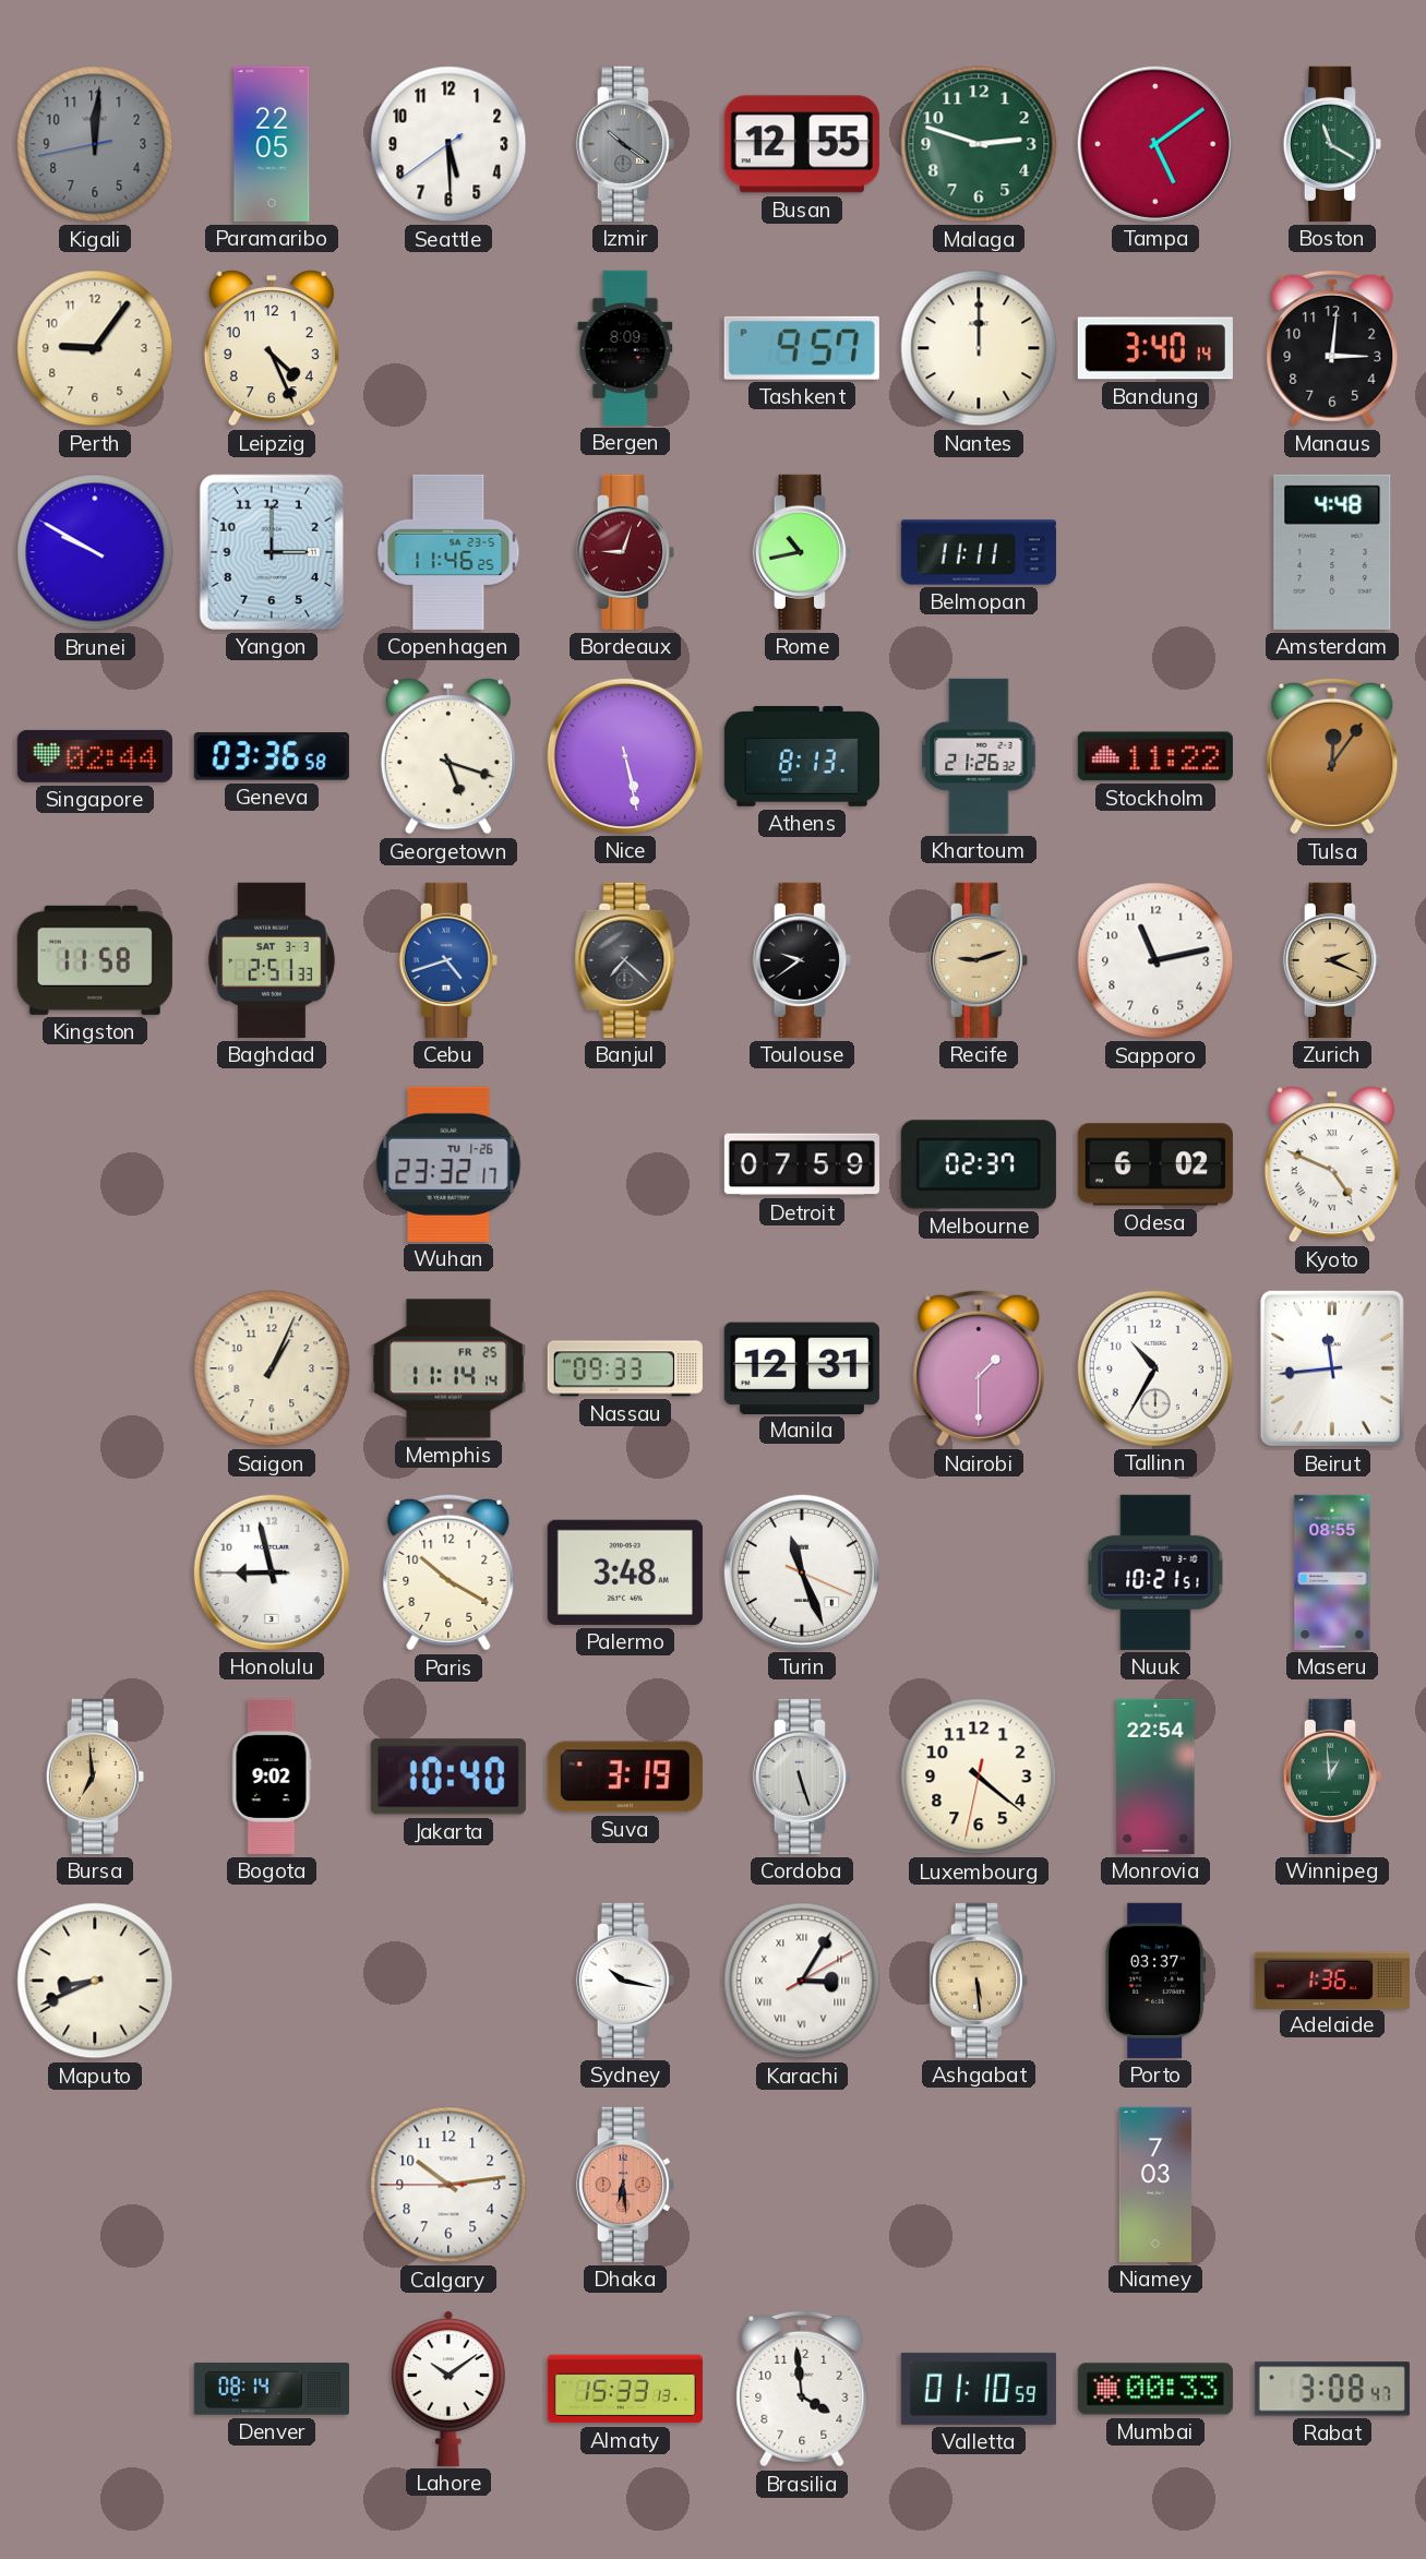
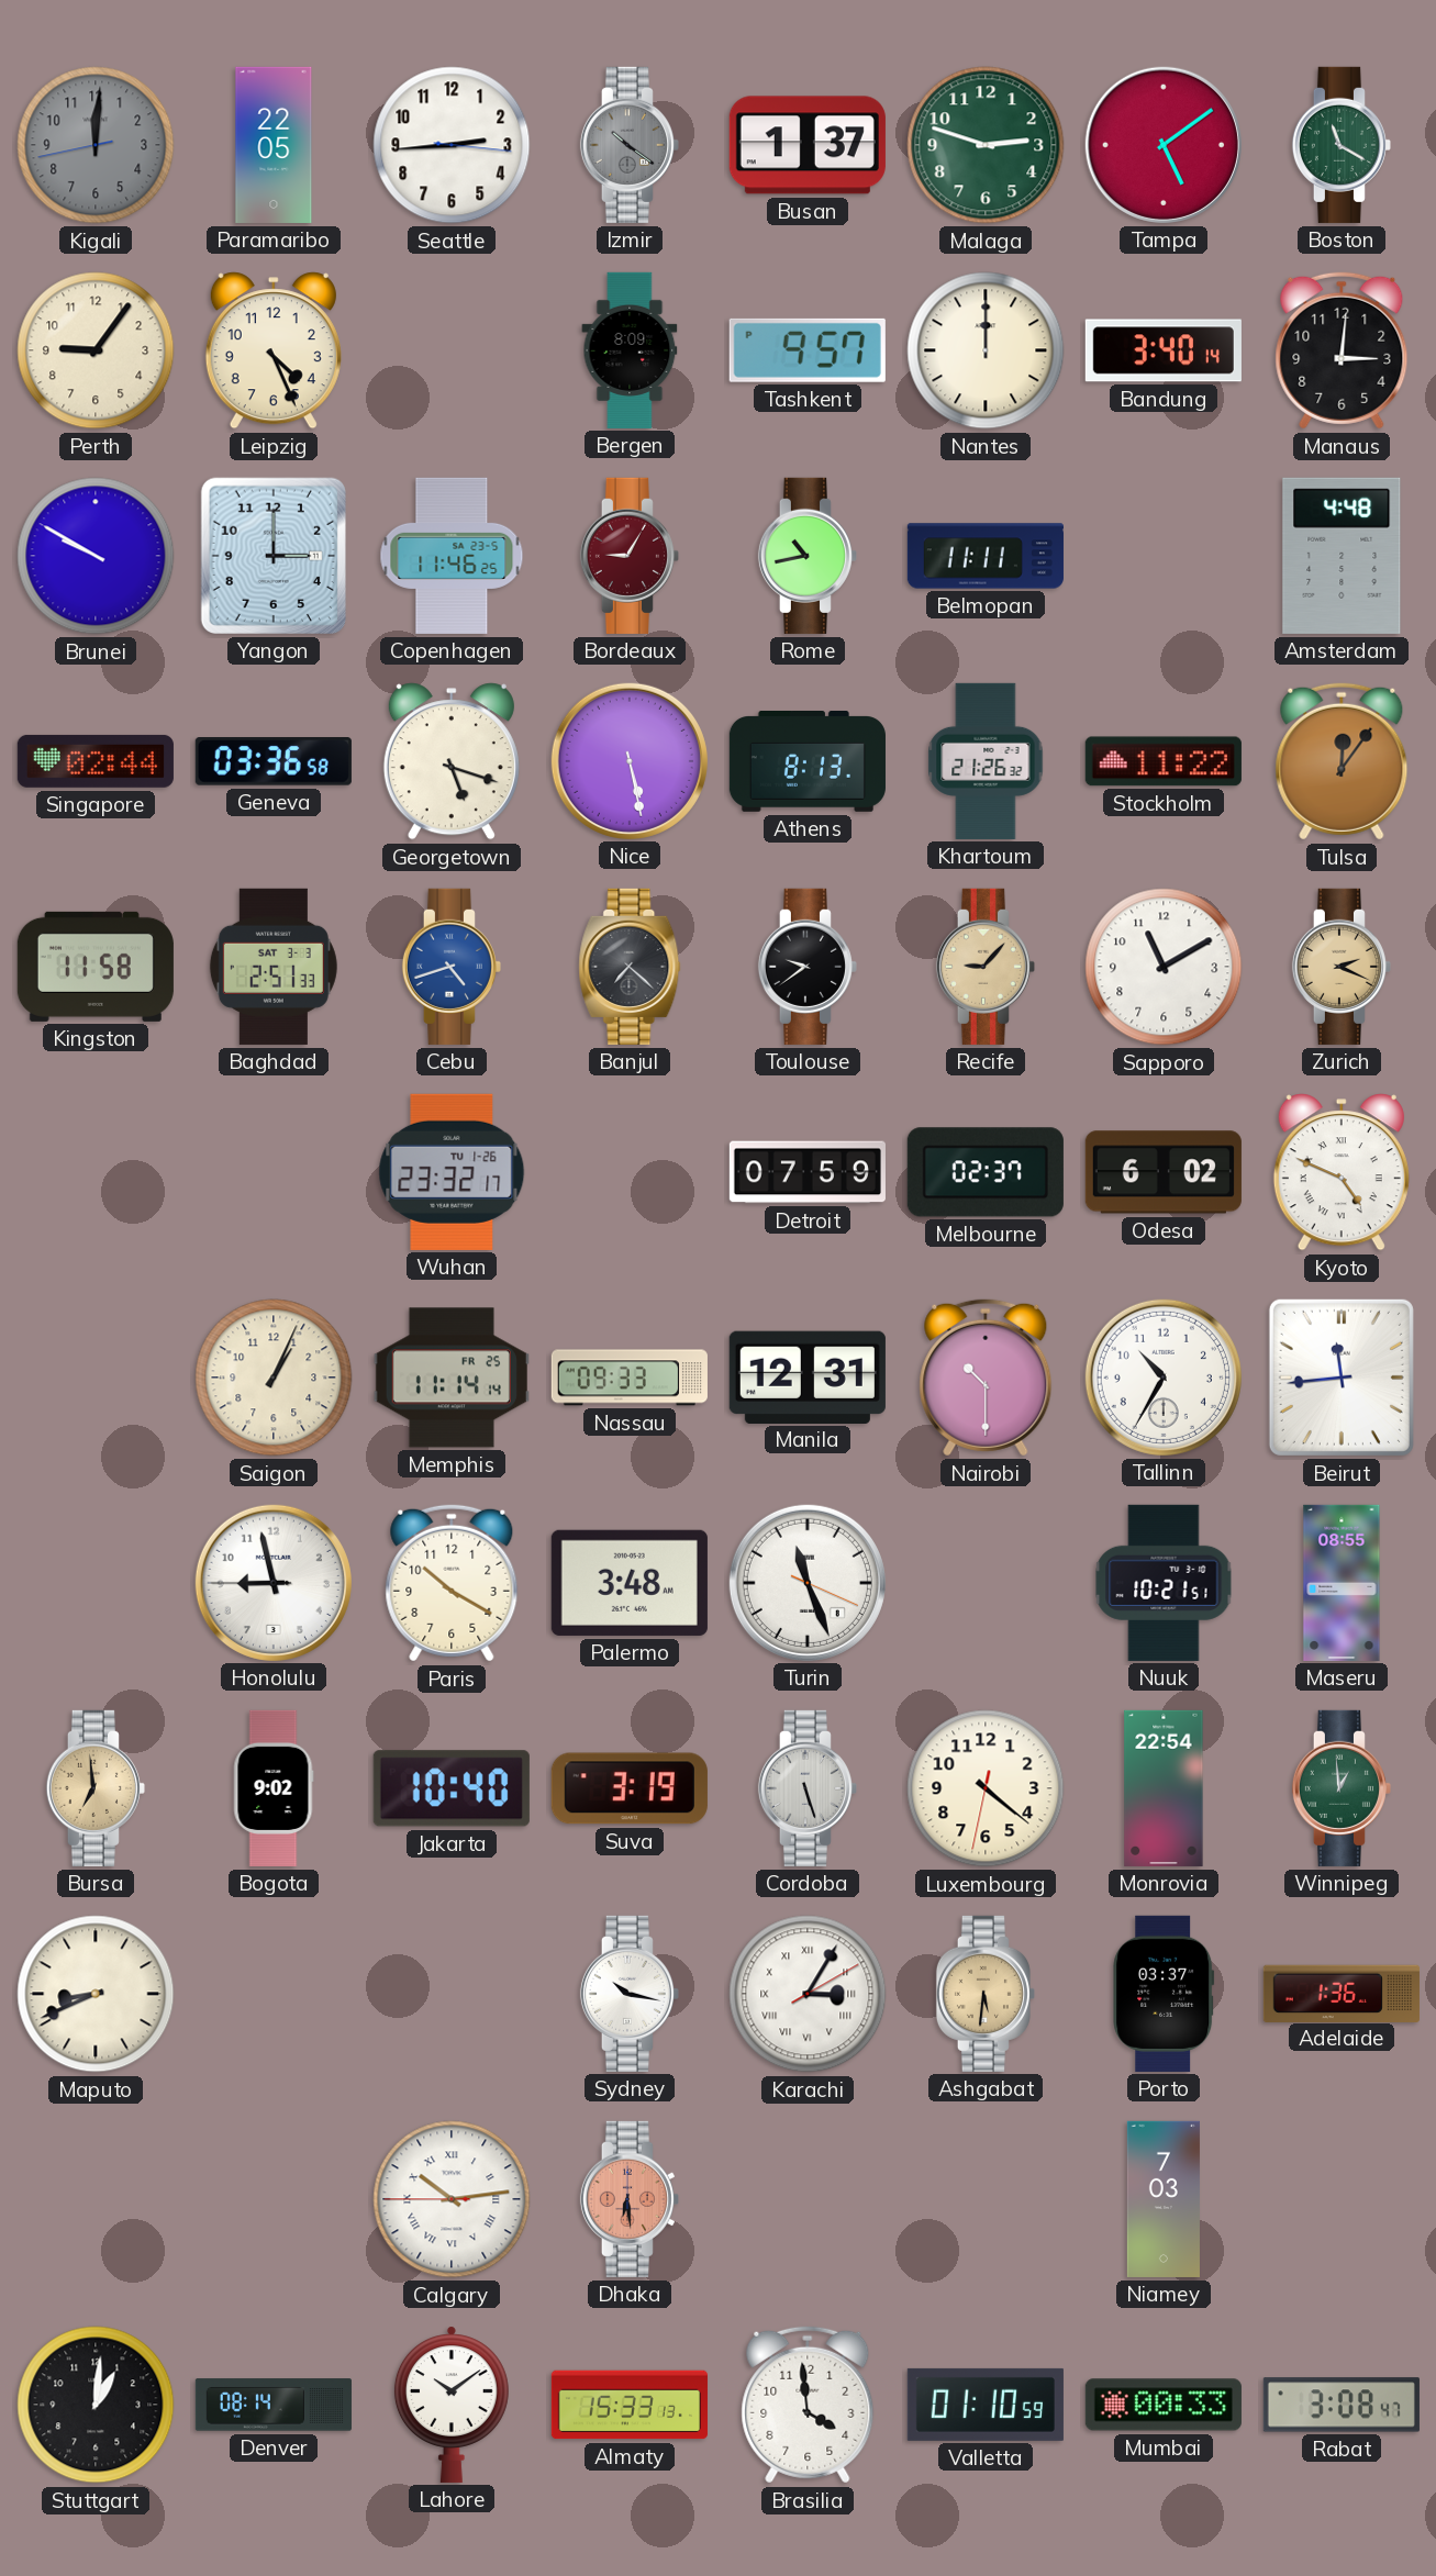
Seattle: 5:29 -> 2:44 (452, 145)
Busan: 12:55 -> 1:37 (808, 145)
Bordeaux: 9:03 -> 9:05 (630, 556)
Recife: 9:12 -> 9:07 (986, 967)
Sapporo: 11:13 -> 11:10 (1164, 967)
Nairobi: 1:30 -> 10:30 (986, 1378)
Ashgabat: 5:29 -> 5:31 (986, 1994)
Calgary numerals: Arabic -> Roman (452, 2199)
Stuttgart: none -> 1:01 (96, 2405)
